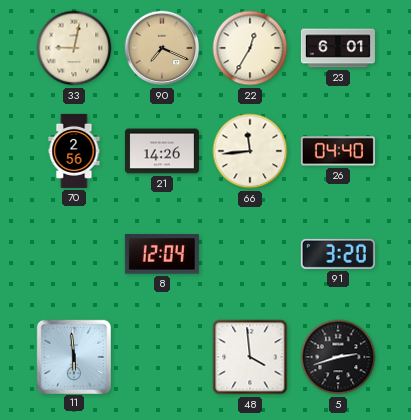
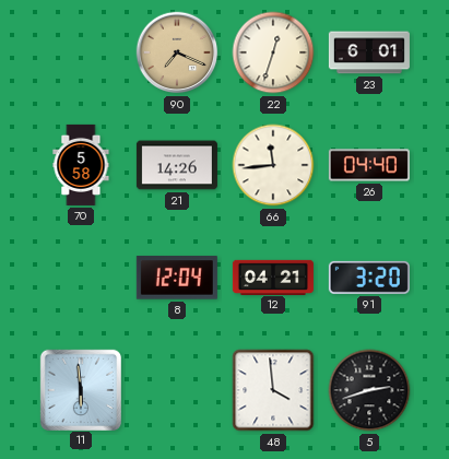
33: 9:02 -> none (74, 48)
22: 12:35 -> 12:33 (273, 52)
70: 2:56 -> 5:58 (81, 165)
12: none -> 04:21 (273, 276)
